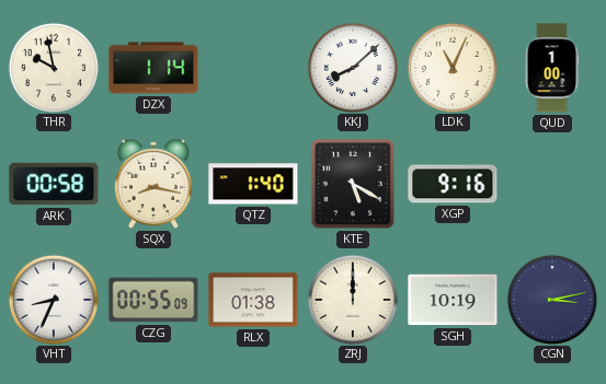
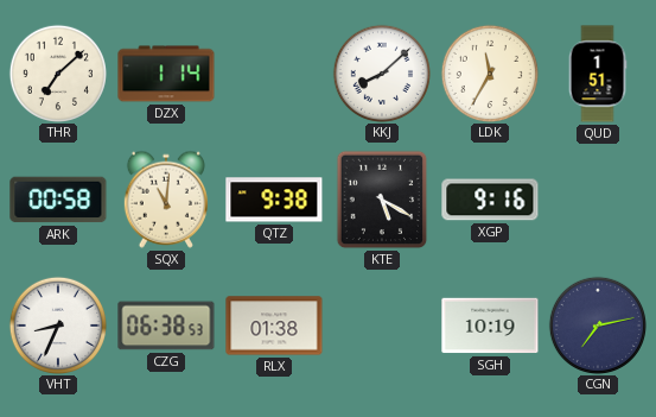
THR: 9:58 -> 7:08 (57, 72)
LDK: 11:04 -> 11:35 (489, 72)
QUD: 1:00 -> 1:51 (598, 74)
SQX: 8:17 -> 11:01 (166, 200)
QTZ: 1:40 -> 9:38 (274, 200)
CZG: 00:55 -> 06:38 (166, 326)
ZRJ: 12:00 -> none (352, 299)
CGN: 3:13 -> 7:13 (597, 324)
